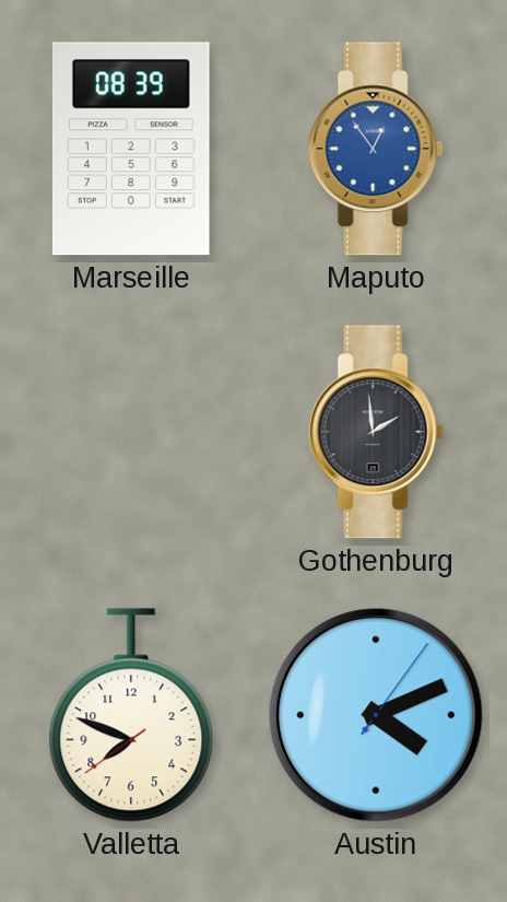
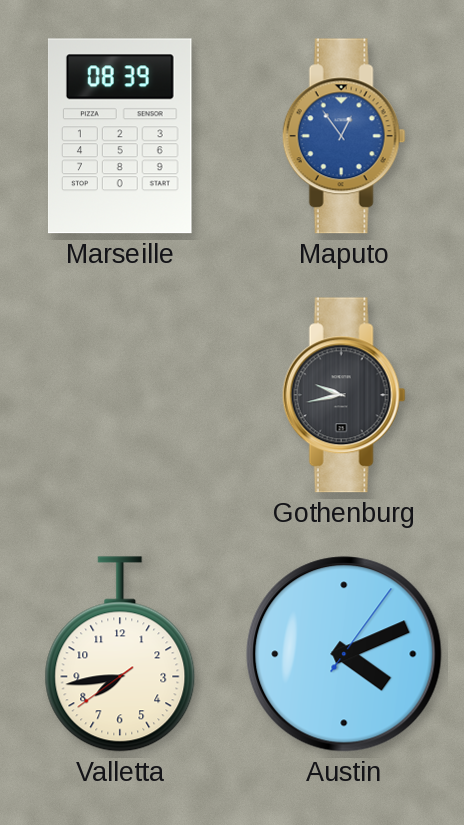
Gothenburg: 1:59 -> 9:43 (344, 395)
Valletta: 7:48 -> 7:43 (120, 654)
